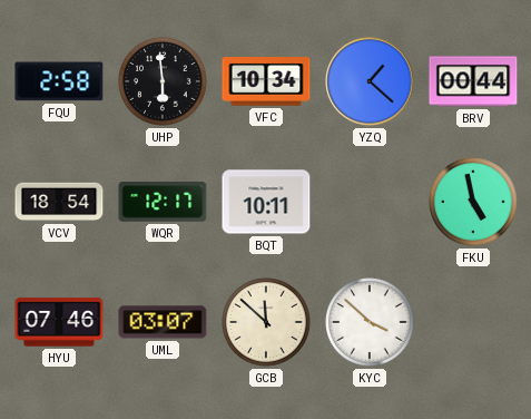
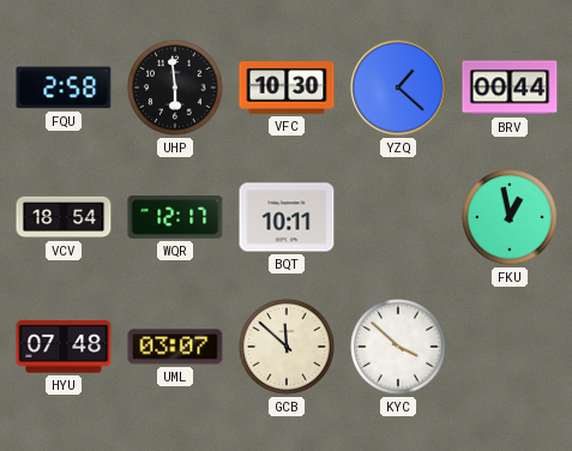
VFC: 10:34 -> 10:30 (287, 88)
FKU: 4:58 -> 12:58 (510, 217)
HYU: 07:46 -> 07:48 (64, 347)
